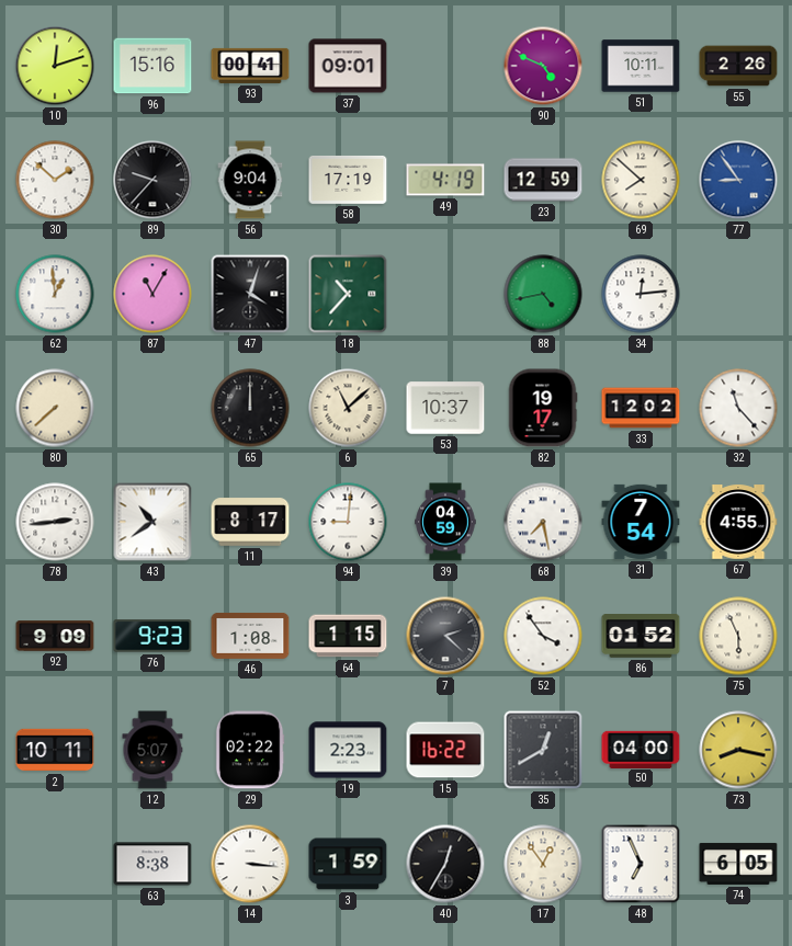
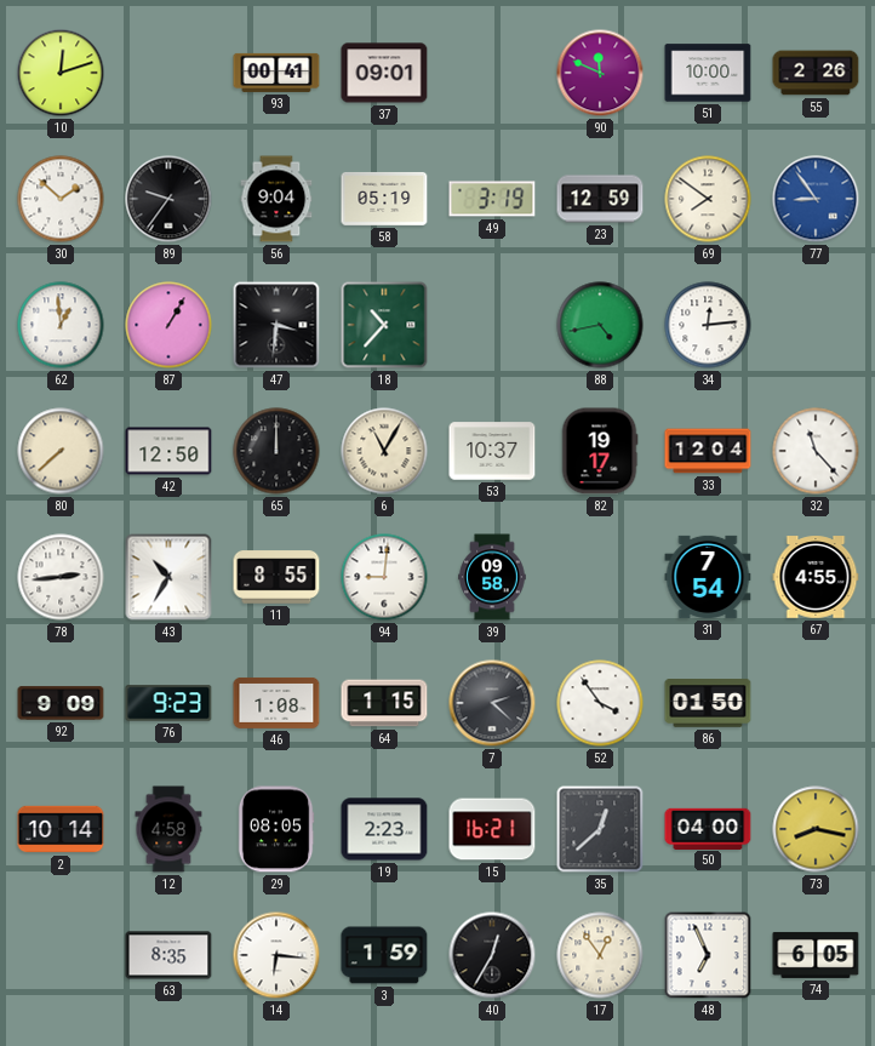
96: 15:16 -> none (152, 66)
90: 4:49 -> 11:49 (600, 73)
51: 10:11 -> 10:00 (708, 73)
89: 9:37 -> 9:36 (168, 199)
58: 17:19 -> 05:19 (384, 199)
49: 4:19 -> 3:19 (492, 199)
69: 7:52 -> 7:51 (708, 199)
87: 11:05 -> 1:05 (168, 325)
47: 4:03 -> 3:31 (276, 325)
42: none -> 12:50 (168, 451)
6: 11:08 -> 11:05 (384, 451)
33: 12:02 -> 12:04 (708, 451)
43: 10:39 -> 10:35 (168, 577)
11: 8:17 -> 8:55 (276, 577)
39: 04:59 -> 09:58 (492, 577)
68: 7:28 -> none (543, 522)
86: 01:52 -> 01:50 (708, 703)
75: 5:56 -> none (738, 636)
2: 10:11 -> 10:14 (61, 829)
12: 5:07 -> 4:58 (168, 829)
29: 02:22 -> 08:05 (276, 829)
15: 16:22 -> 16:21 (492, 829)
35: 12:40 -> 12:38 (600, 829)
63: 8:38 -> 8:35 (168, 955)
14: 3:16 -> 6:16 (276, 955)
